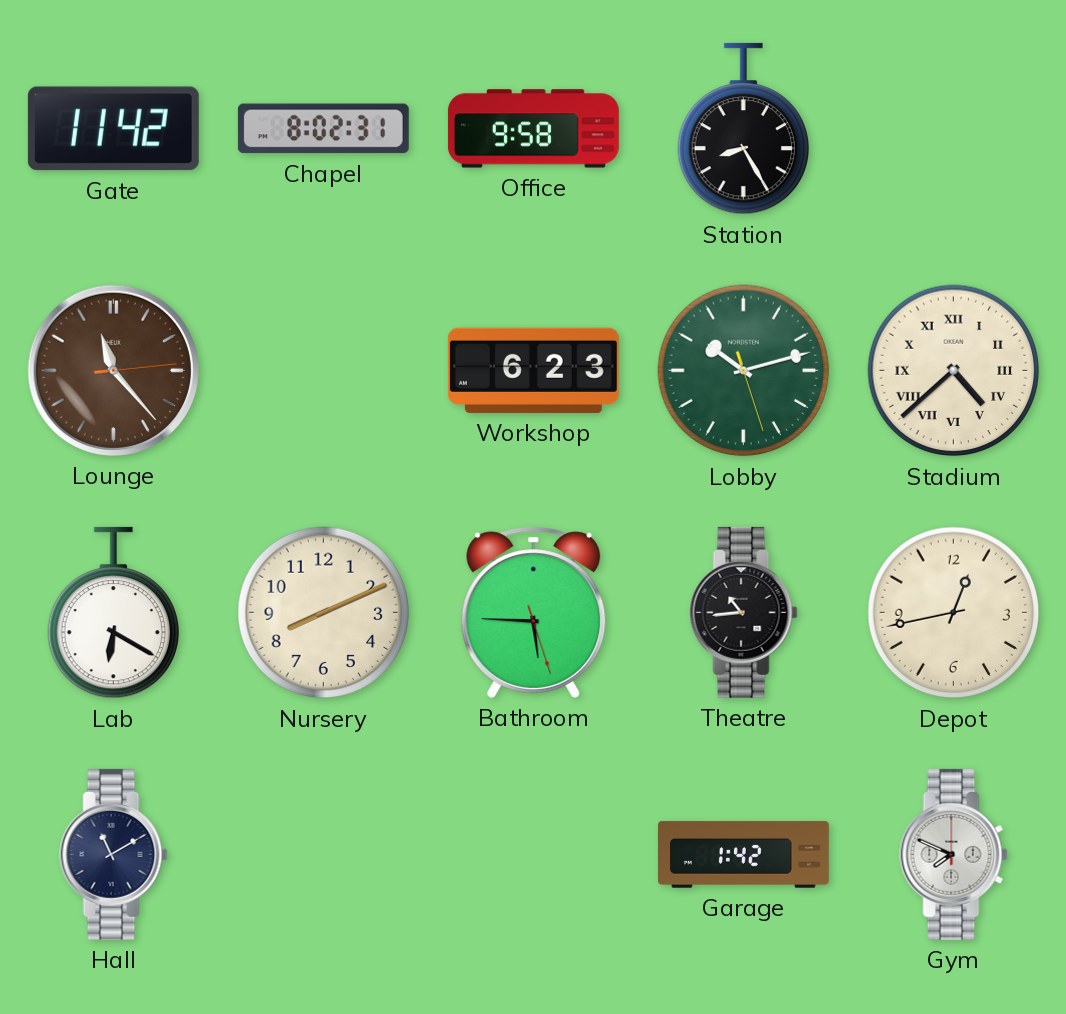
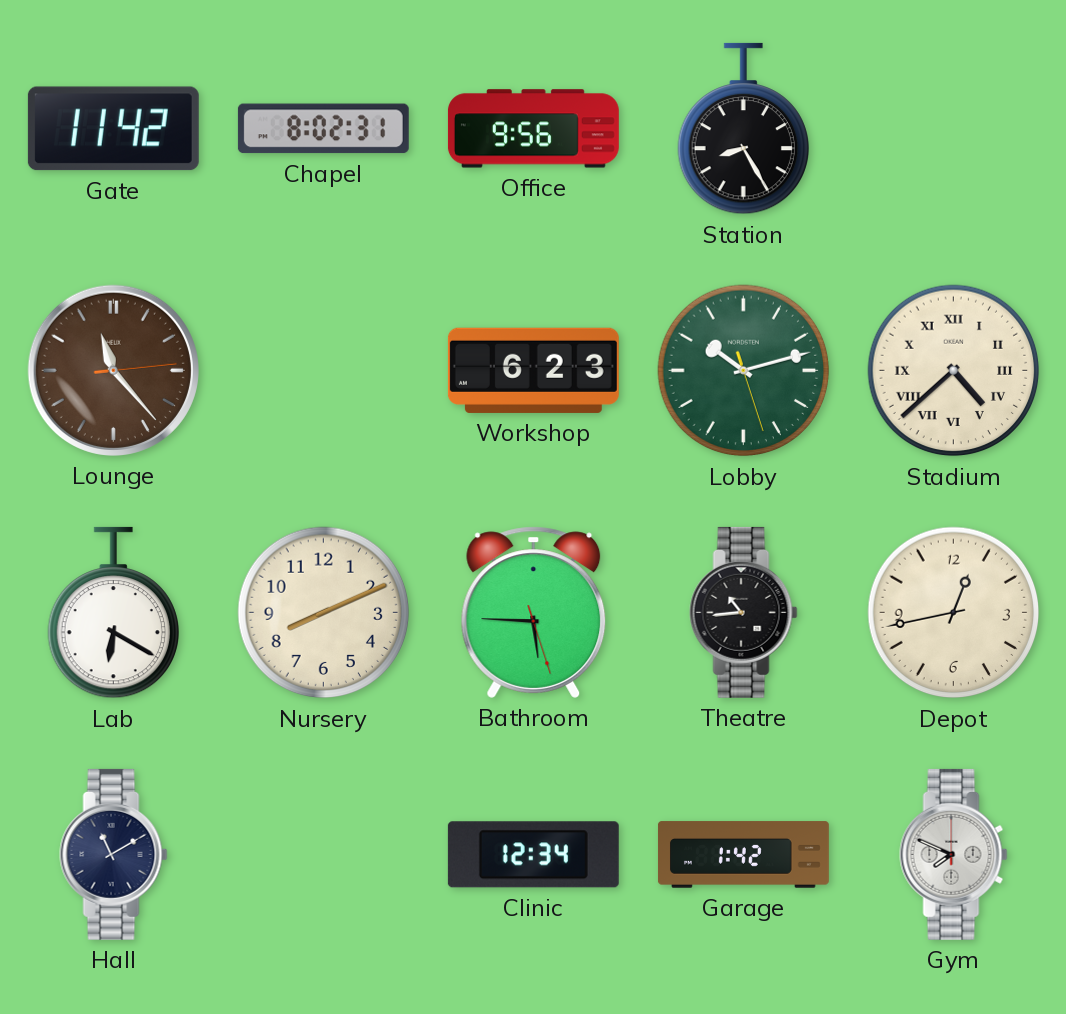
Office: 9:58 -> 9:56 (533, 129)
Clinic: none -> 12:34 (533, 855)
